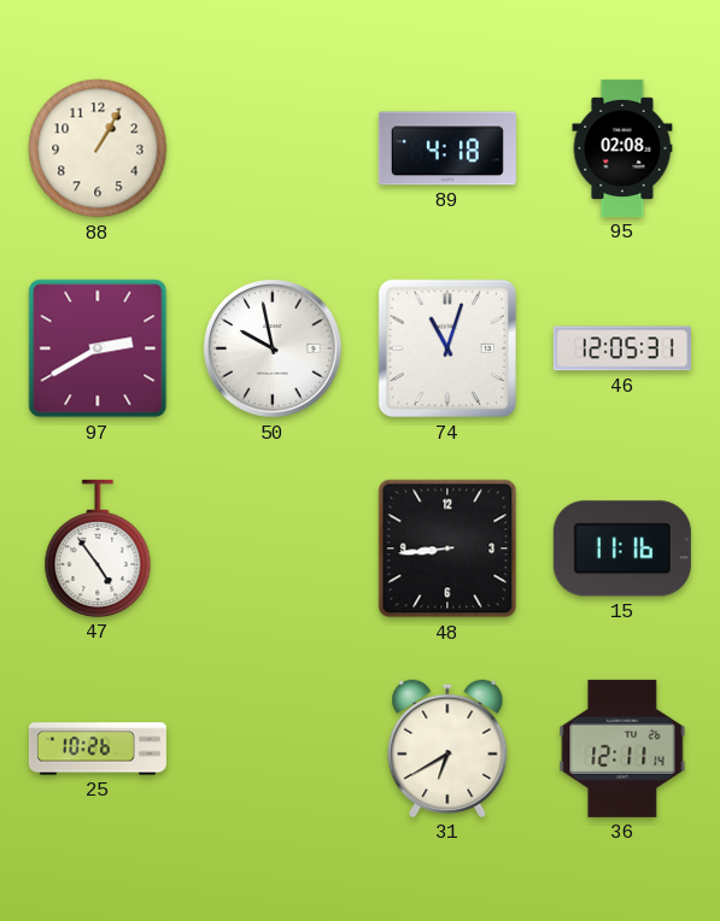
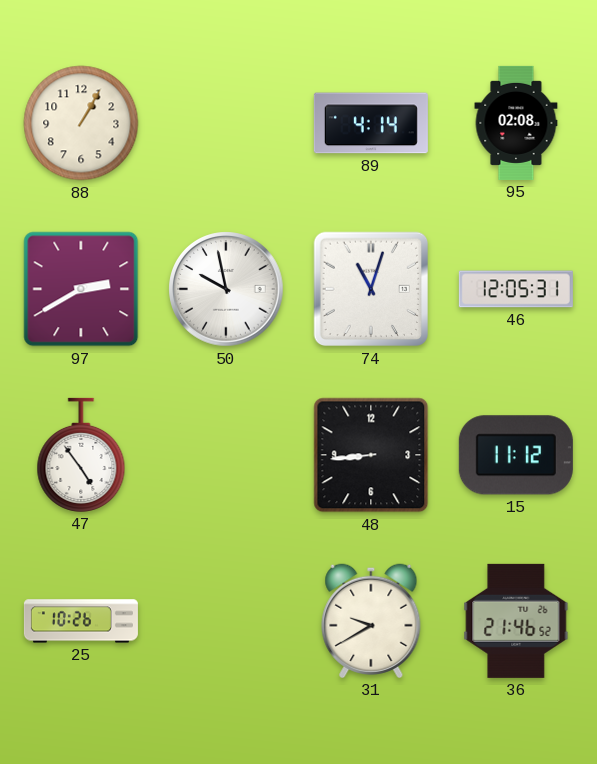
89: 4:18 -> 4:14 (371, 123)
15: 11:16 -> 11:12 (516, 455)
31: 6:40 -> 9:40 (371, 621)
36: 12:11 -> 21:46 (516, 621)
